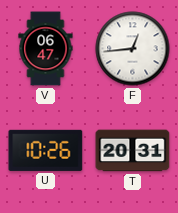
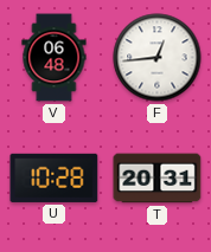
V: 06:47 -> 06:48 (55, 58)
U: 10:26 -> 10:28 (55, 177)
